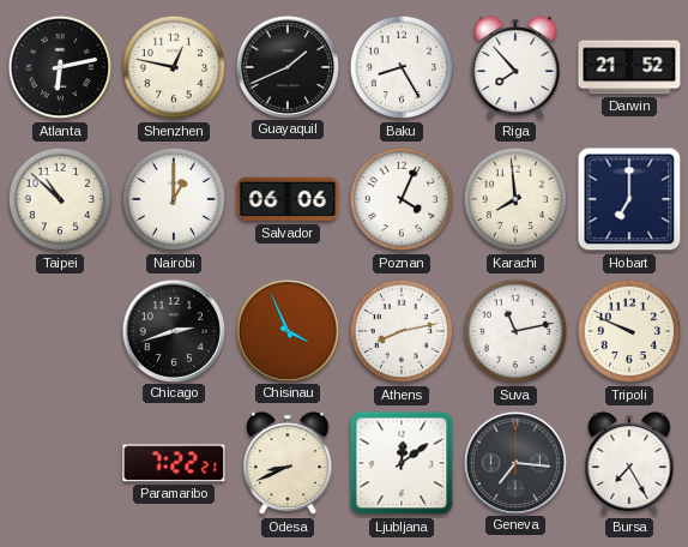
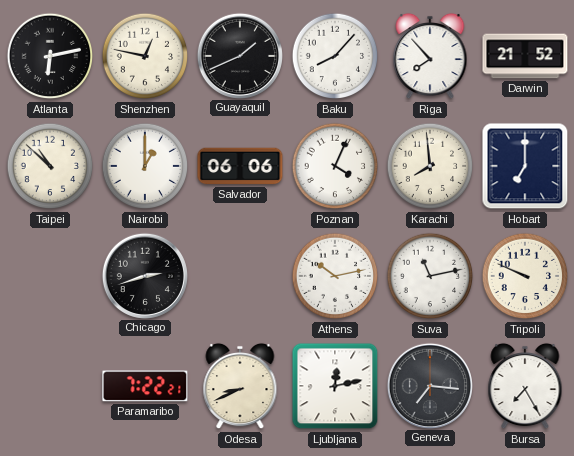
Baku: 8:25 -> 8:07 (335, 56)
Chisinau: 3:56 -> none (286, 330)
Athens: 8:13 -> 10:13 (335, 276)
Ljubljana: 12:09 -> 12:13 (335, 386)
